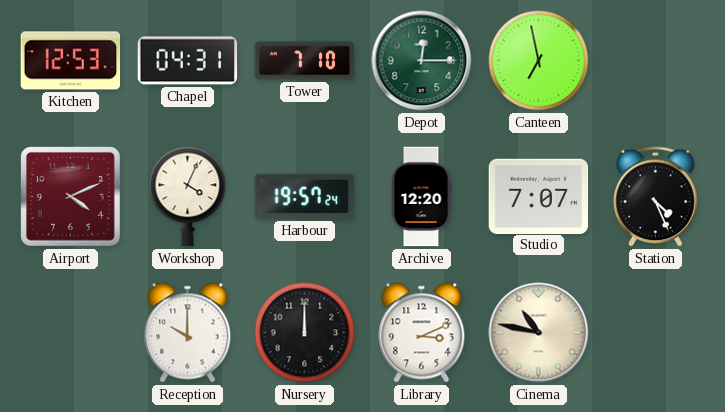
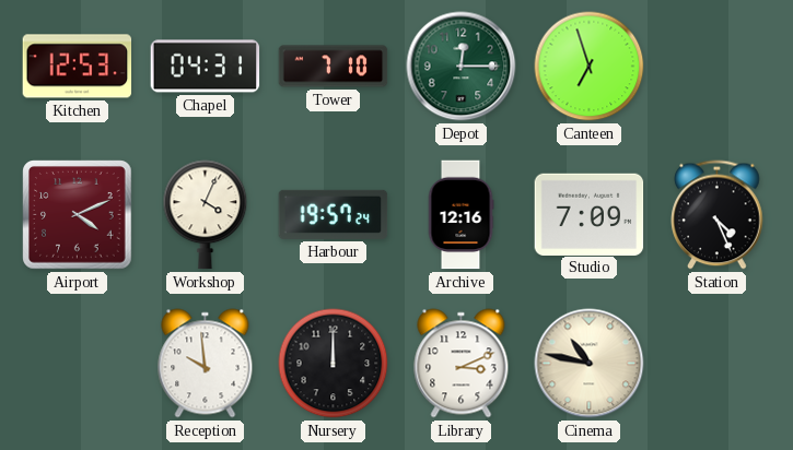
Canteen: 6:58 -> 6:57 (590, 67)
Archive: 12:20 -> 12:16 (460, 215)
Studio: 7:07 -> 7:09 (590, 214)
Reception: 10:00 -> 9:59 (206, 364)
